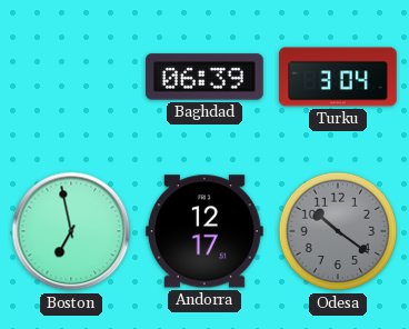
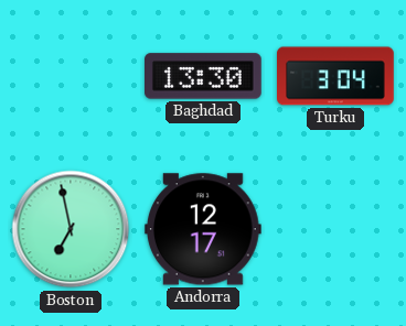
Baghdad: 06:39 -> 13:30 (204, 76)
Odesa: 10:21 -> none (338, 231)
